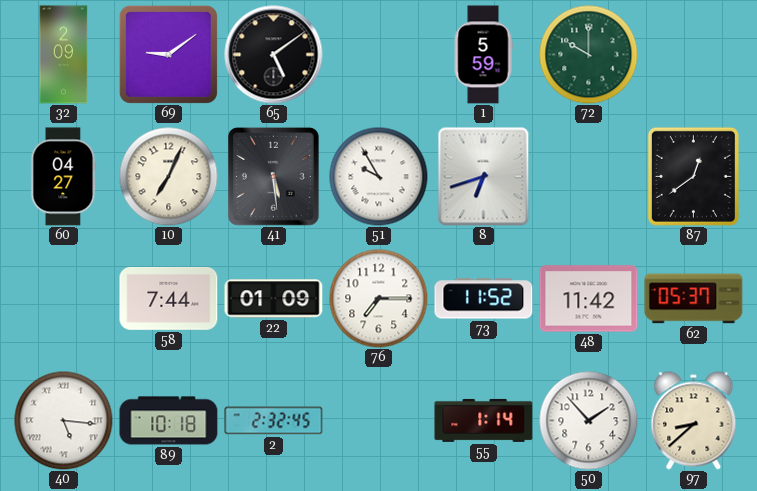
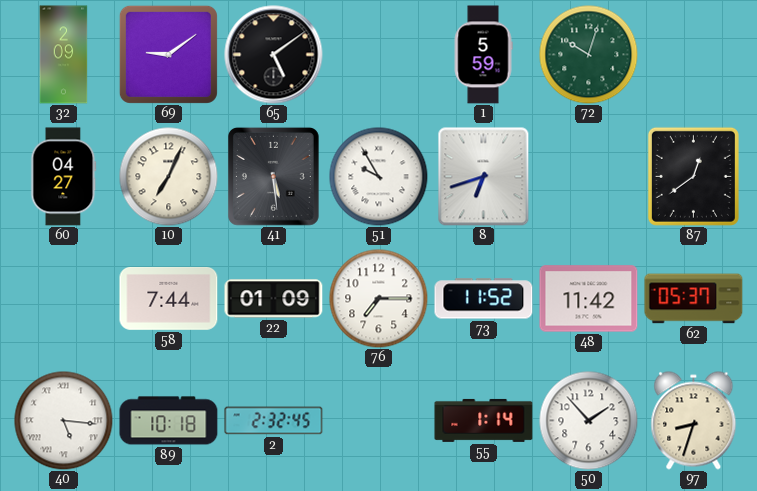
72: 10:00 -> 10:03 (589, 55)
97: 8:38 -> 8:33 (694, 421)
